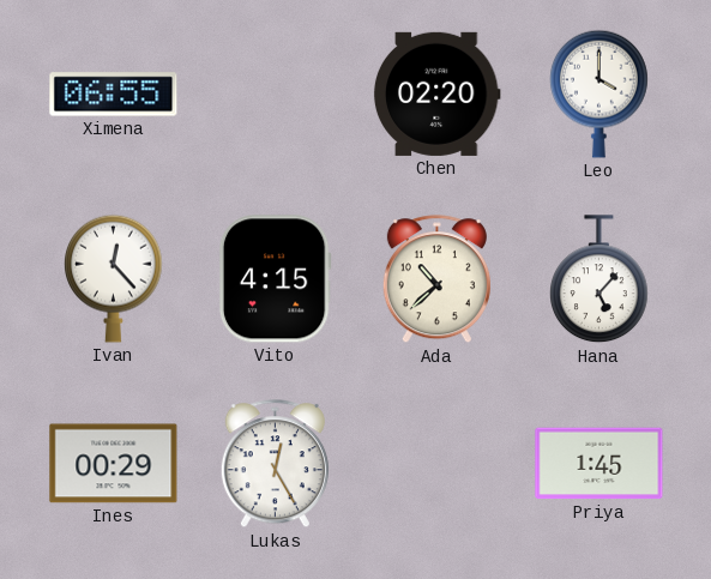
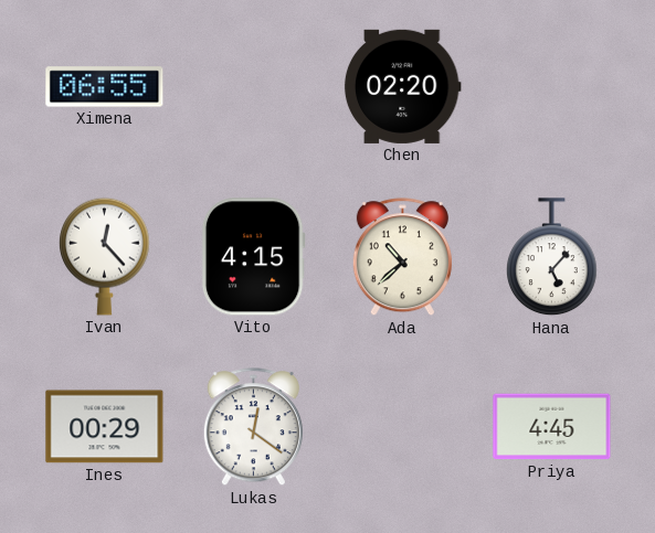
Leo: 4:00 -> none (599, 94)
Lukas: 12:25 -> 12:21 (253, 427)
Priya: 1:45 -> 4:45 (552, 427)
